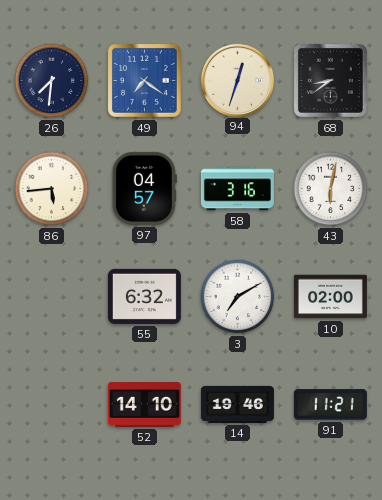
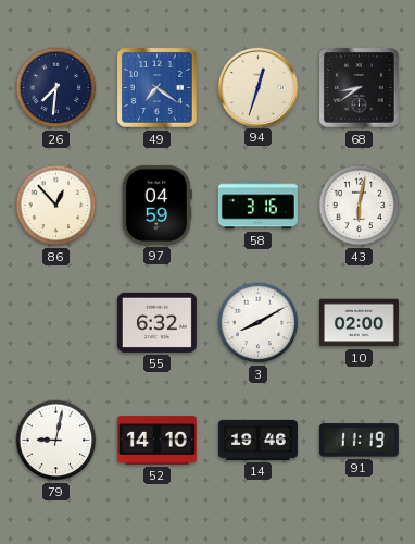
86: 5:44 -> 12:53 (56, 206)
97: 04:57 -> 04:59 (156, 205)
3: 7:10 -> 8:10 (259, 323)
79: none -> 9:02 (56, 441)
91: 11:21 -> 11:19 (359, 441)
